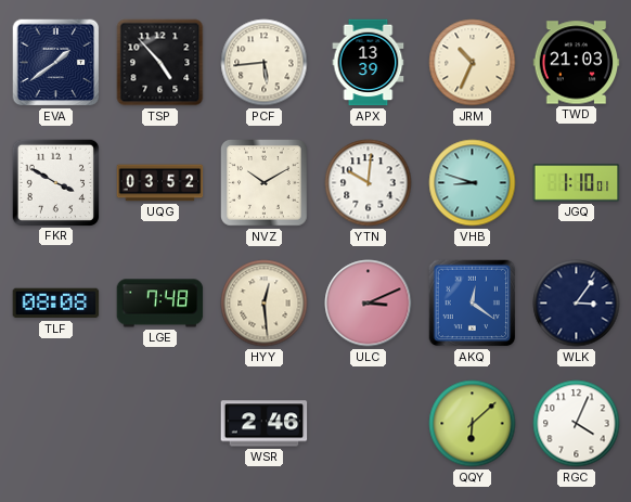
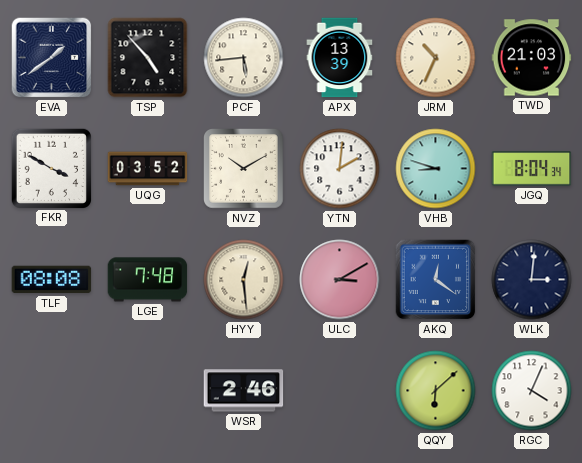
YTN: 10:01 -> 2:01 (340, 169)
JGQ: 1:10 -> 8:04 (532, 169)
ULC: 3:11 -> 3:10 (340, 280)
WLK: 3:06 -> 3:01 (532, 280)
